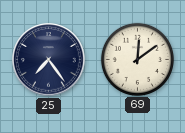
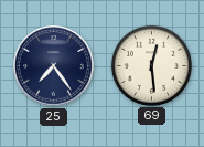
69: 12:09 -> 12:29 (151, 65)
